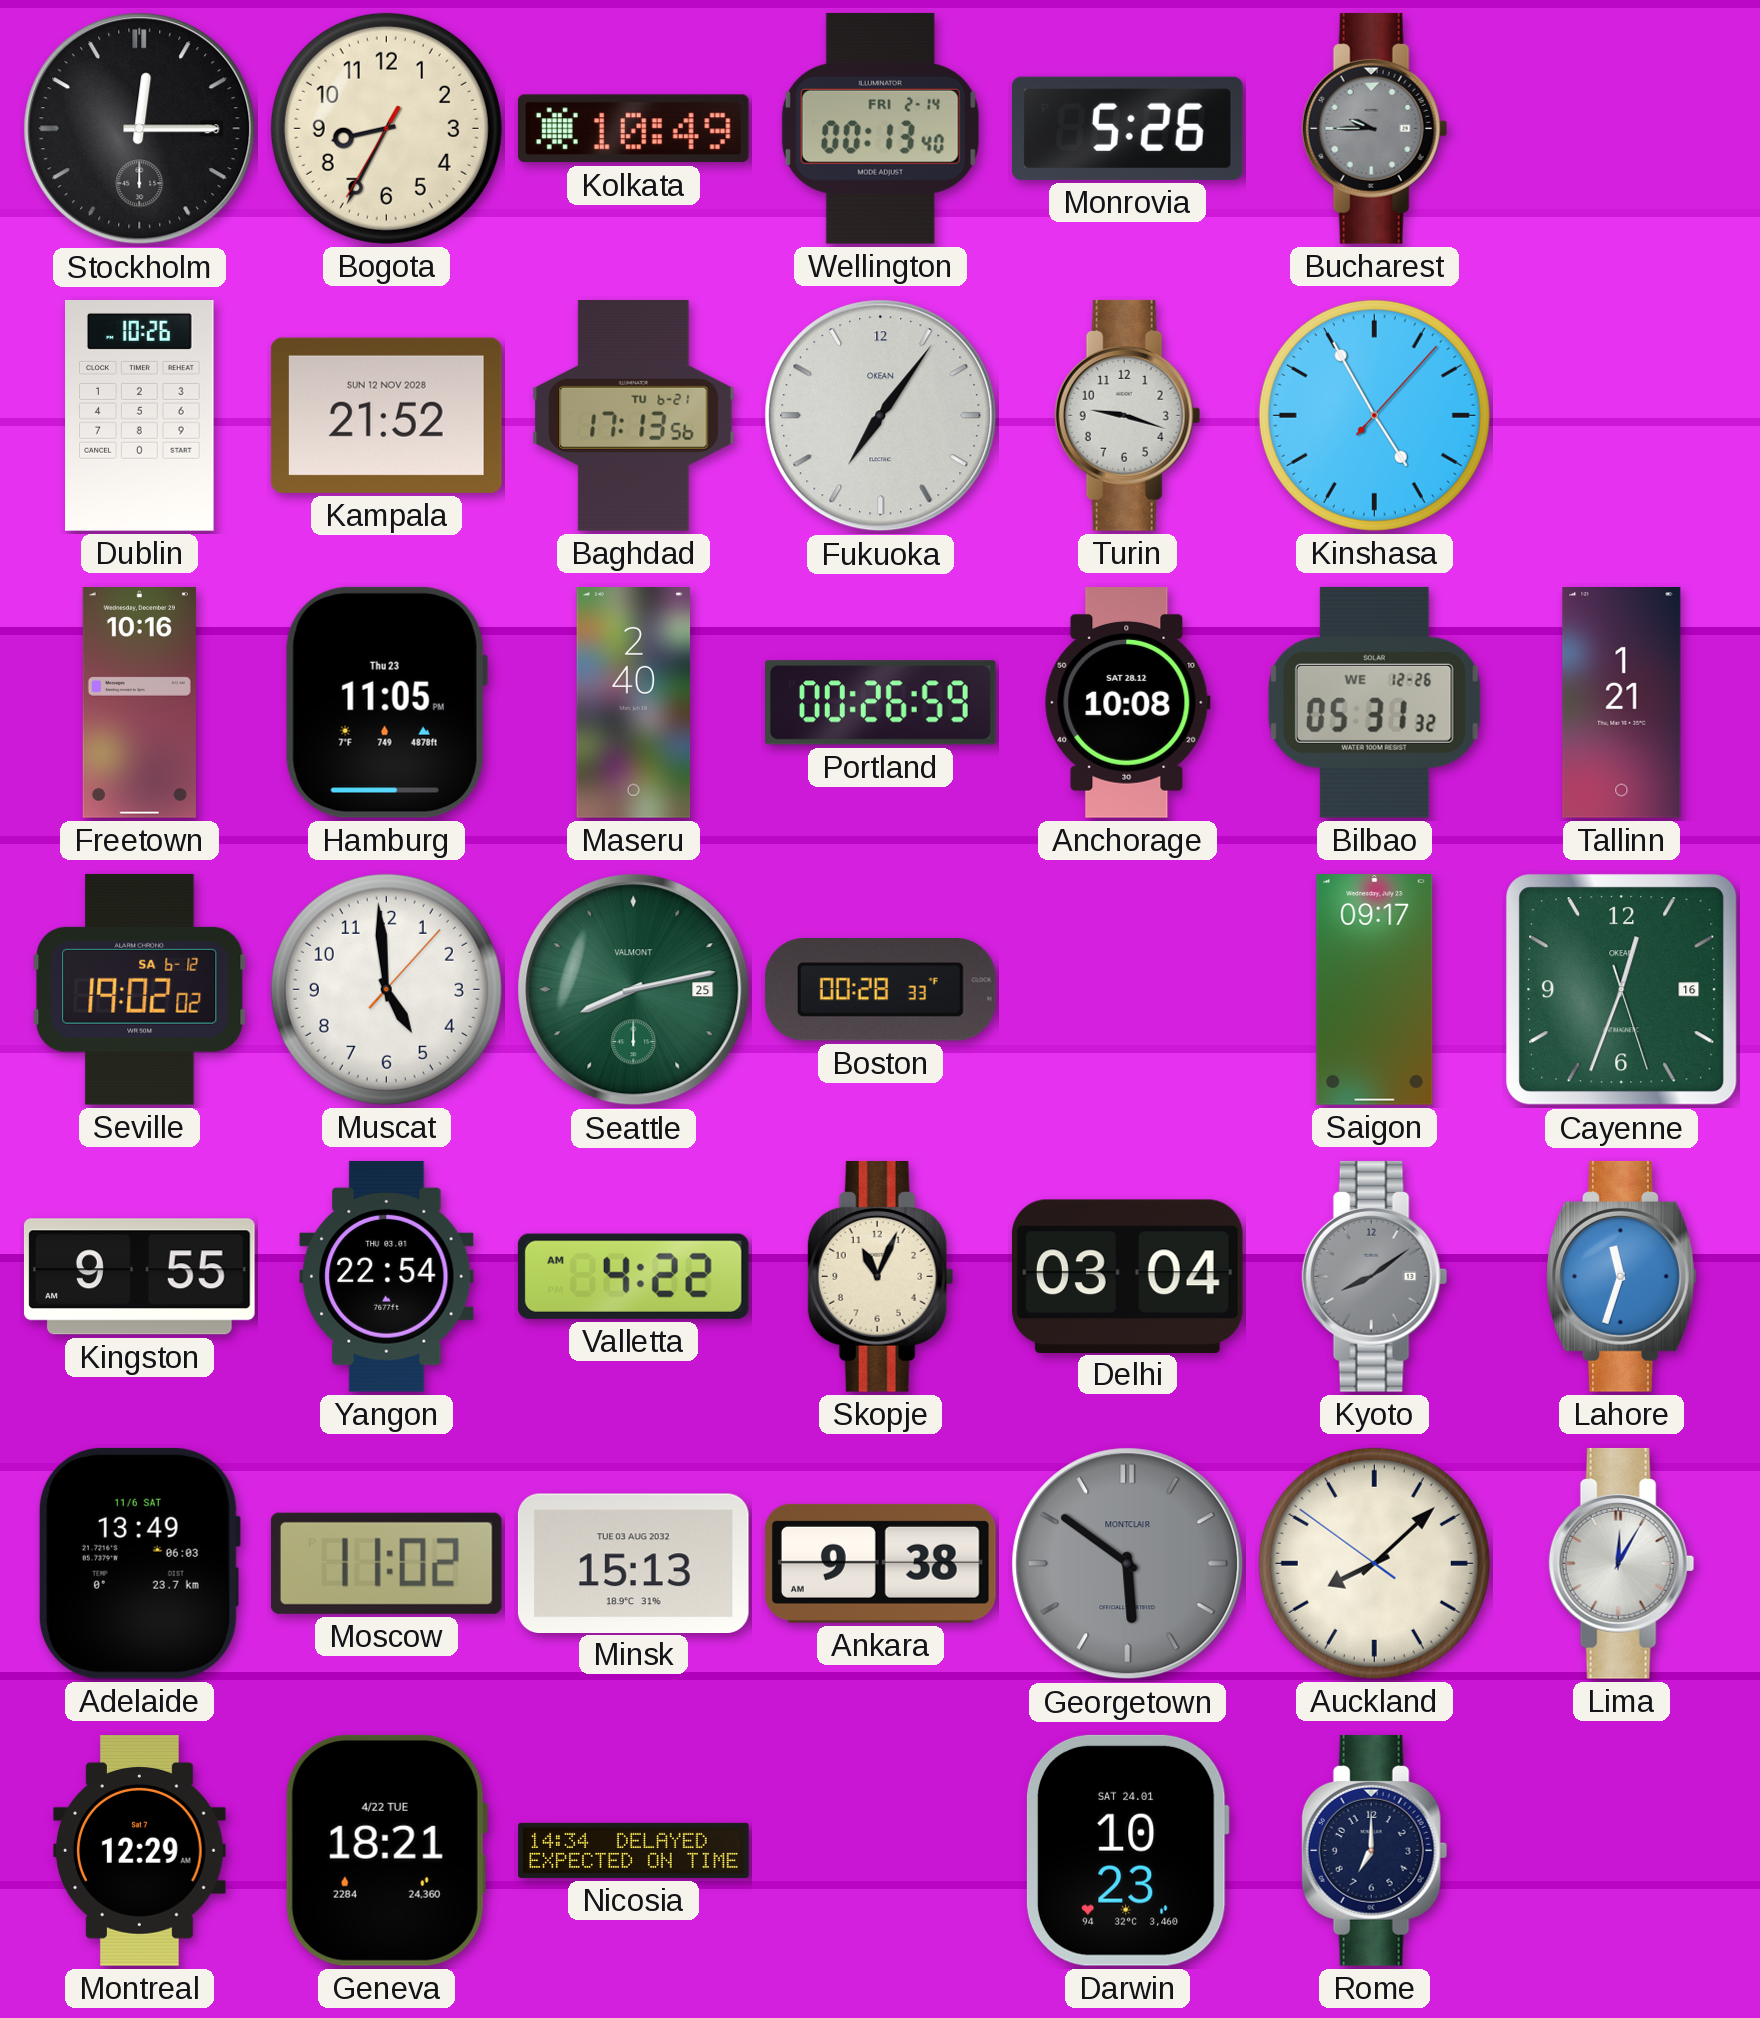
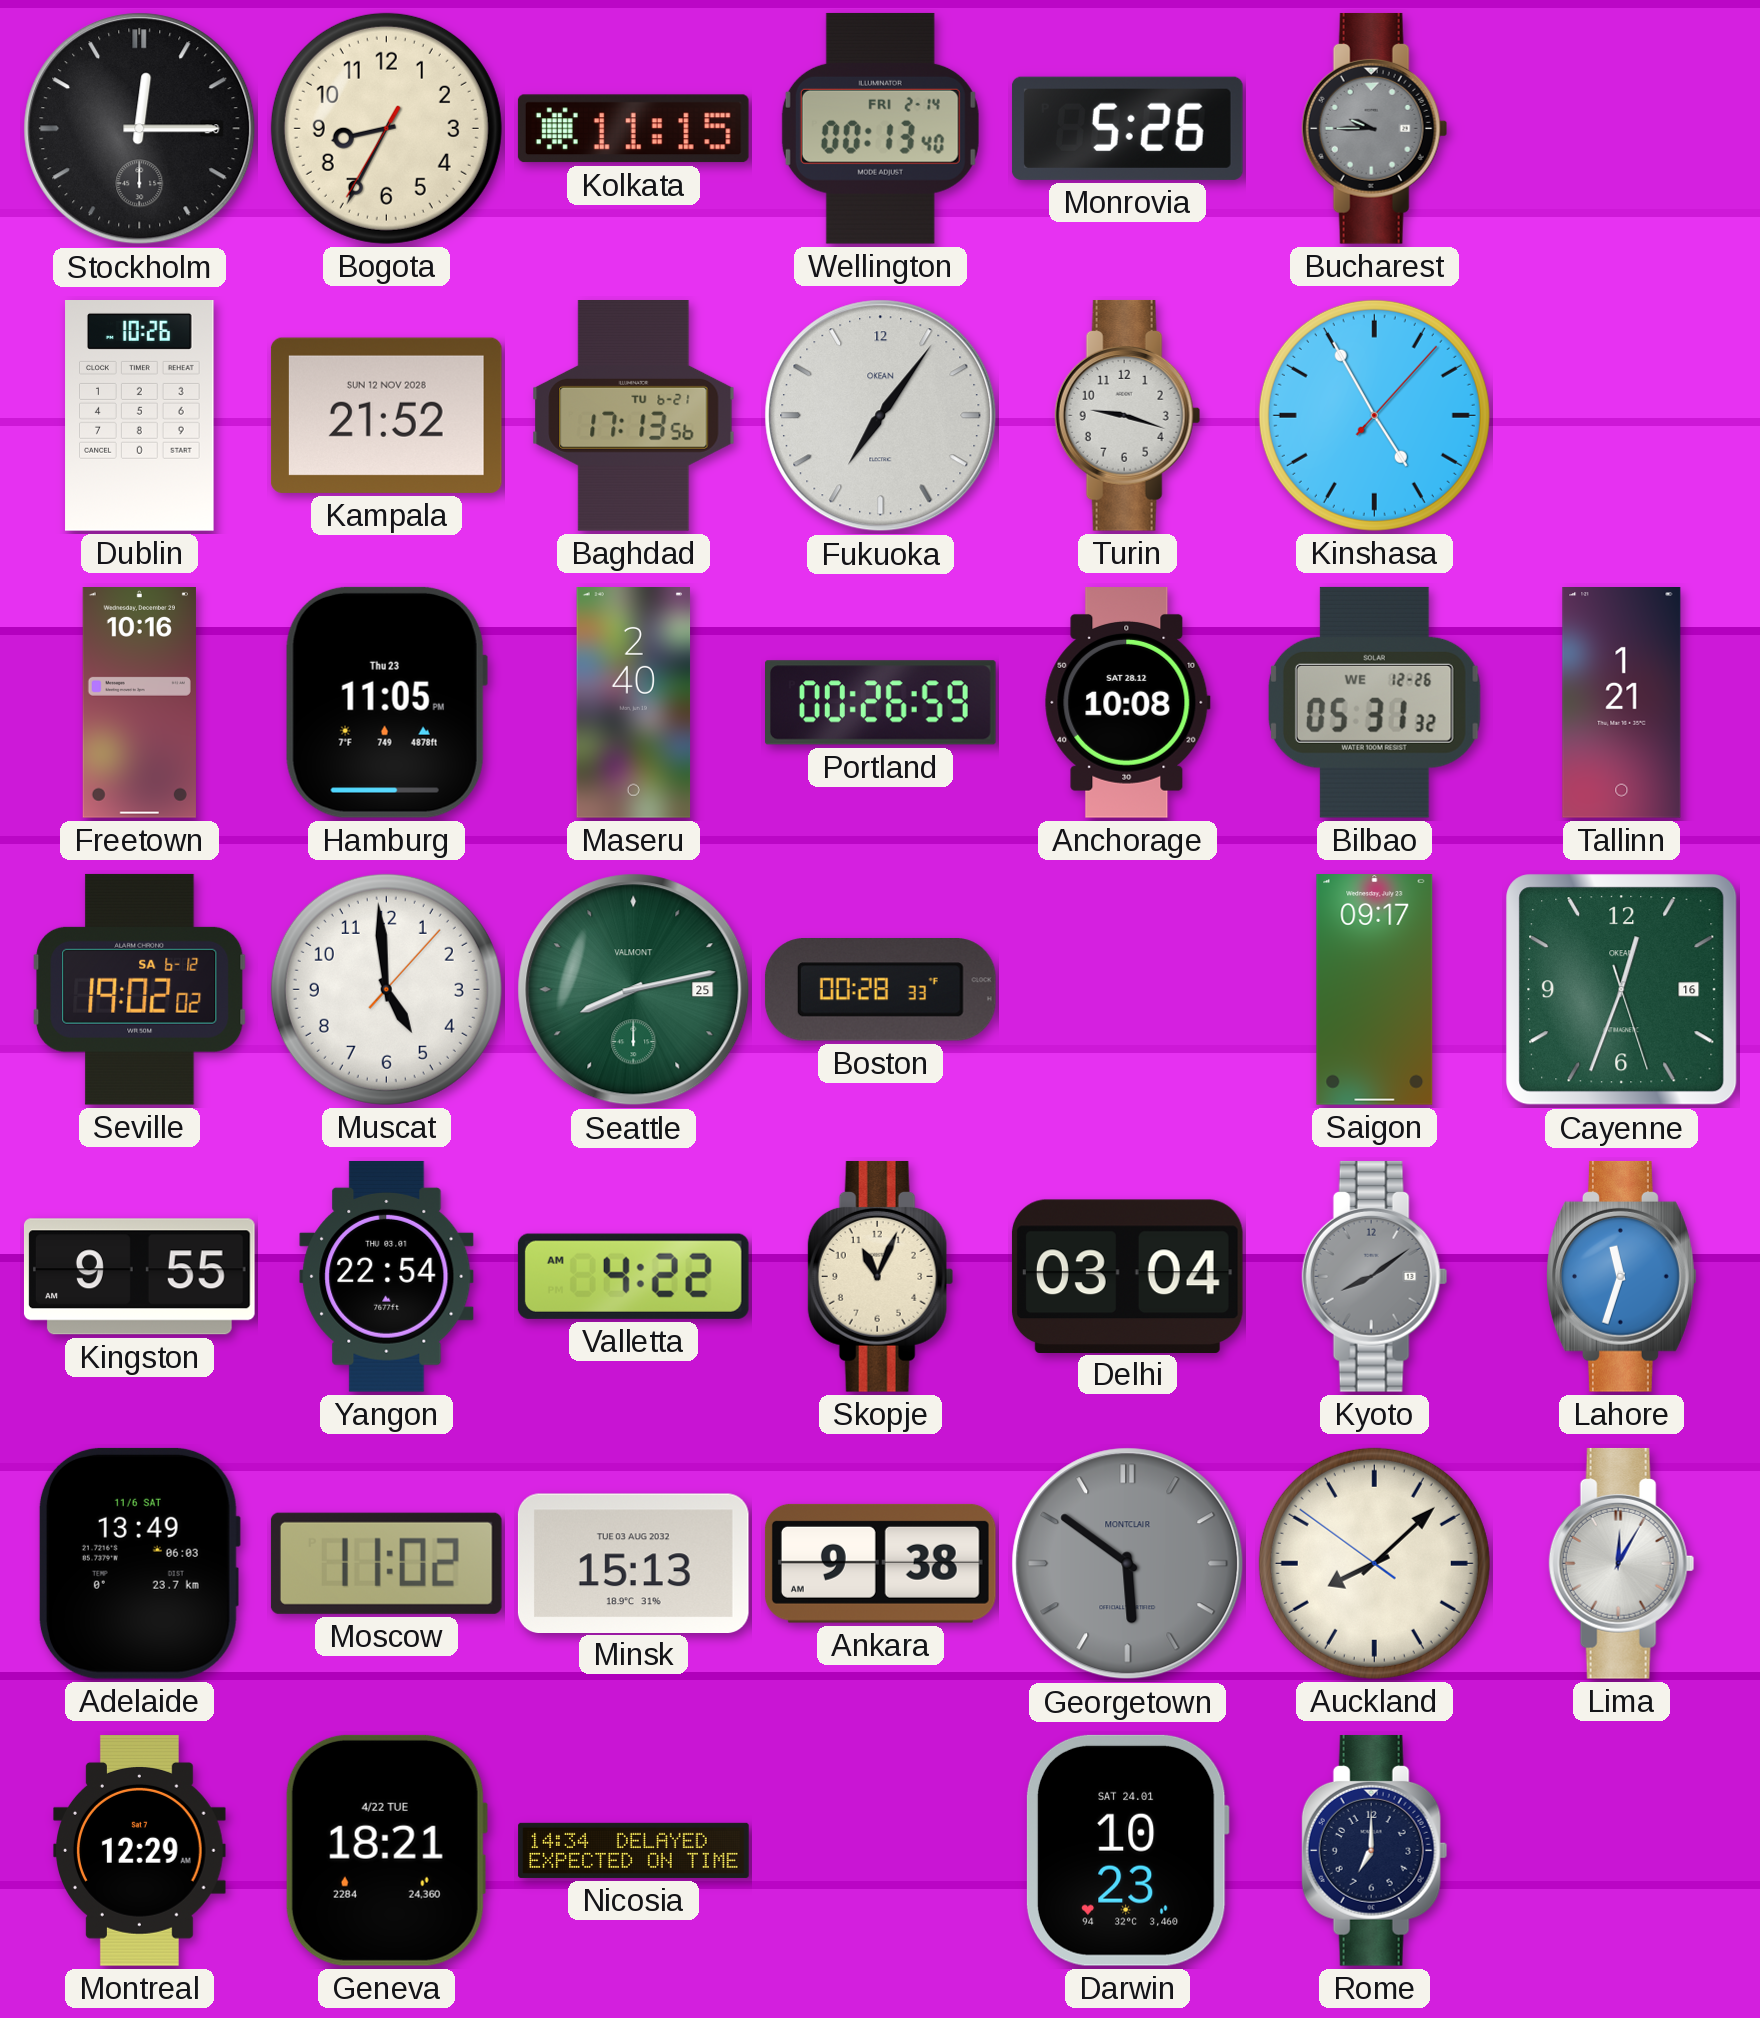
Kolkata: 10:49 -> 11:15 (633, 129)
